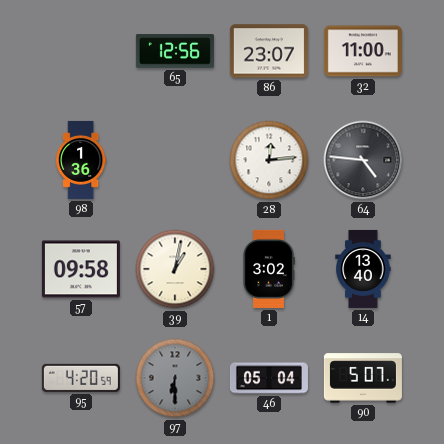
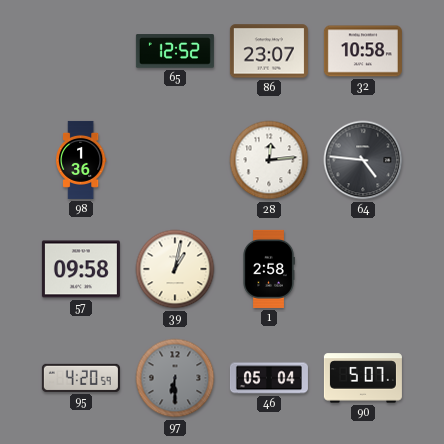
65: 12:56 -> 12:52 (175, 51)
32: 11:00 -> 10:58 (363, 51)
1: 3:02 -> 2:58 (269, 269)
14: 13:40 -> none (363, 269)
